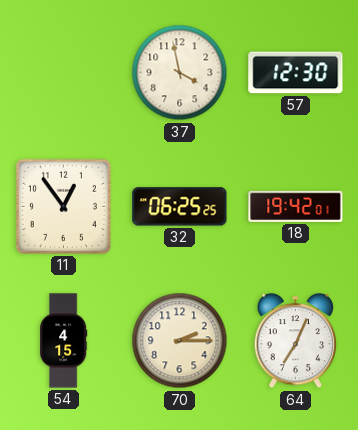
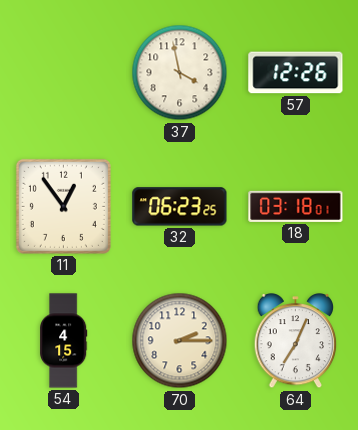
57: 12:30 -> 12:26 (296, 73)
32: 06:25 -> 06:23 (180, 207)
18: 19:42 -> 03:18 (296, 206)
